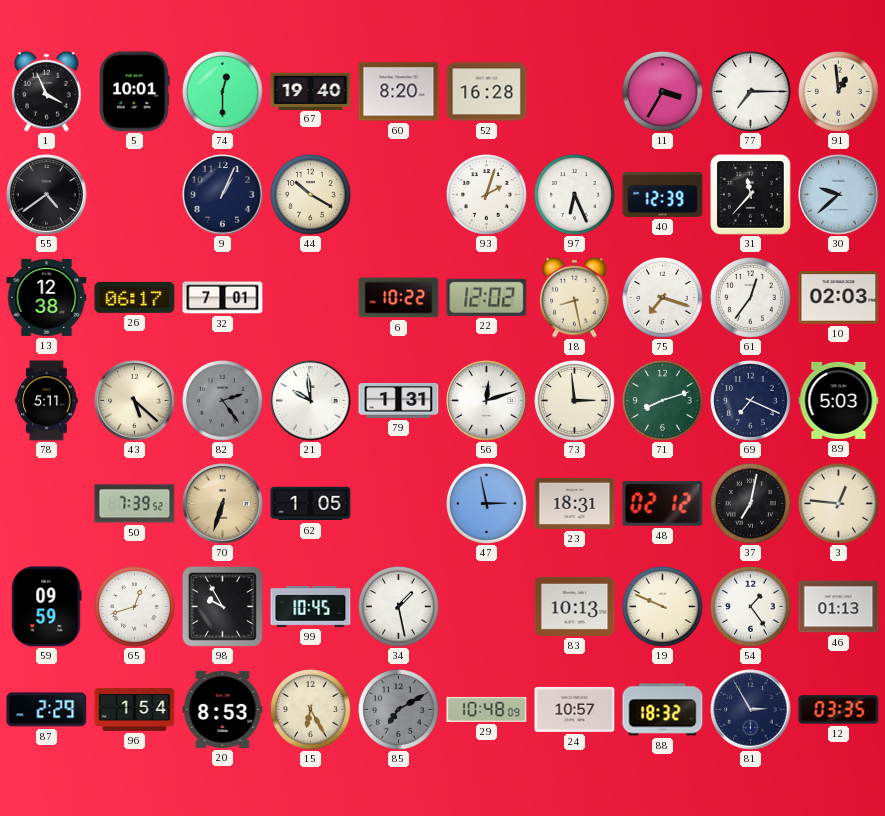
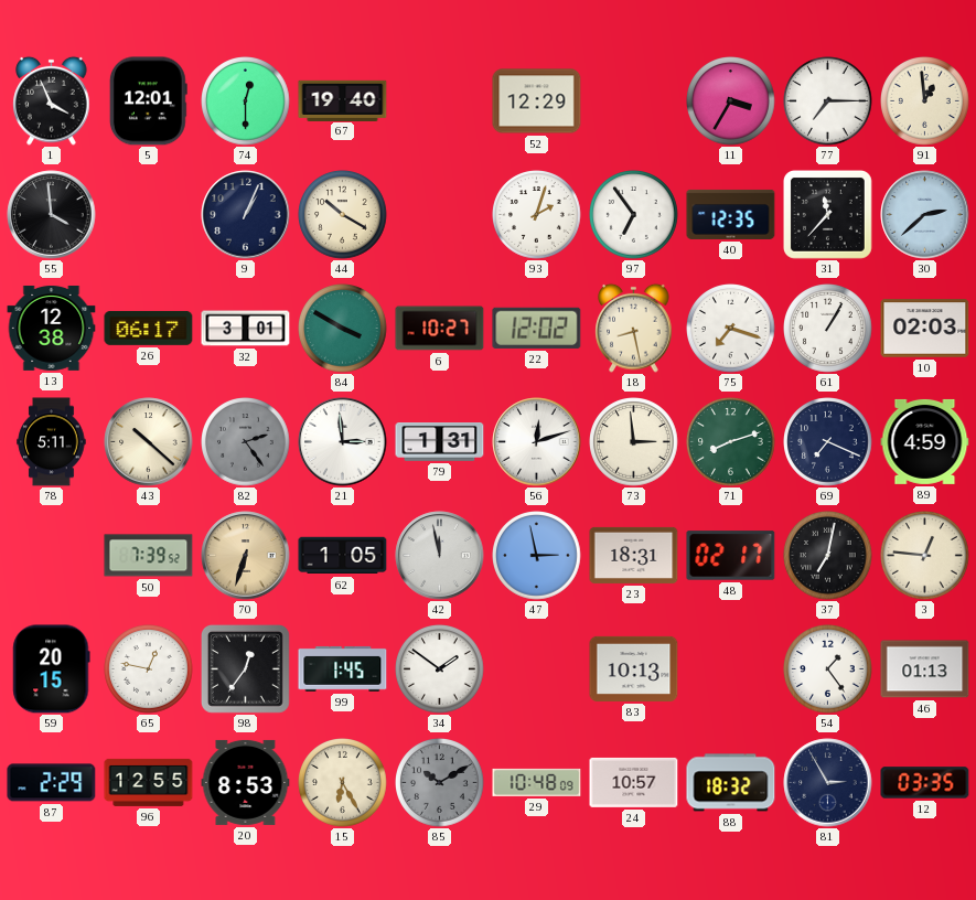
5: 10:01 -> 12:01 (148, 101)
60: 8:20 -> none (399, 92)
52: 16:28 -> 12:29 (537, 101)
55: 4:39 -> 3:59 (52, 215)
97: 6:26 -> 6:54 (634, 215)
40: 12:39 -> 12:35 (731, 214)
30: 9:38 -> 2:38 (925, 215)
32: 7:01 -> 3:01 (246, 329)
84: none -> 3:50 (343, 329)
6: 10:22 -> 10:27 (440, 329)
61: 12:36 -> 1:05 (828, 329)
43: 5:22 -> 10:22 (149, 442)
21: 9:59 -> 2:59 (343, 442)
89: 5:03 -> 4:59 (925, 441)
42: none -> 11:58 (440, 556)
48: 02:12 -> 02:17 (731, 556)
59: 09:59 -> 20:15 (52, 669)
65: 12:42 -> 12:47 (149, 669)
98: 9:55 -> 12:36 (245, 668)
99: 10:45 -> 1:45 (343, 668)
34: 1:28 -> 1:51 (440, 669)
19: 9:49 -> none (663, 607)
96: 1:54 -> 12:55 (149, 782)
85: 7:10 -> 10:10 (440, 783)
